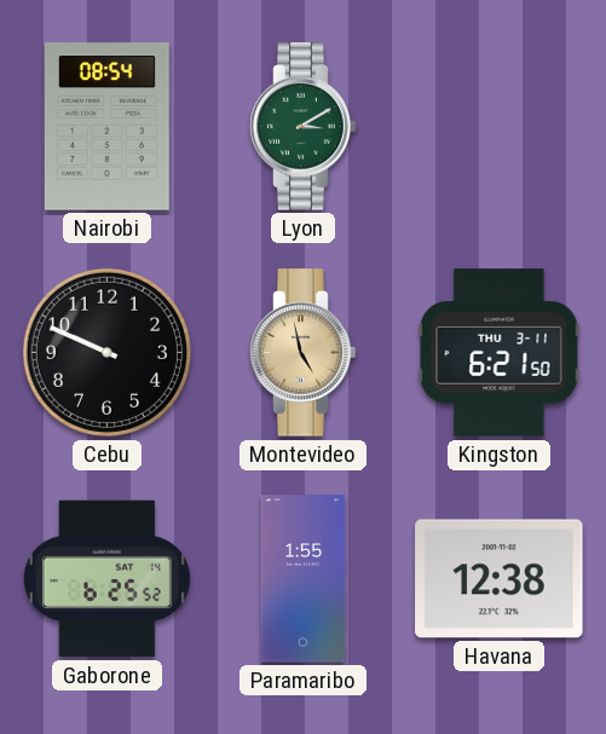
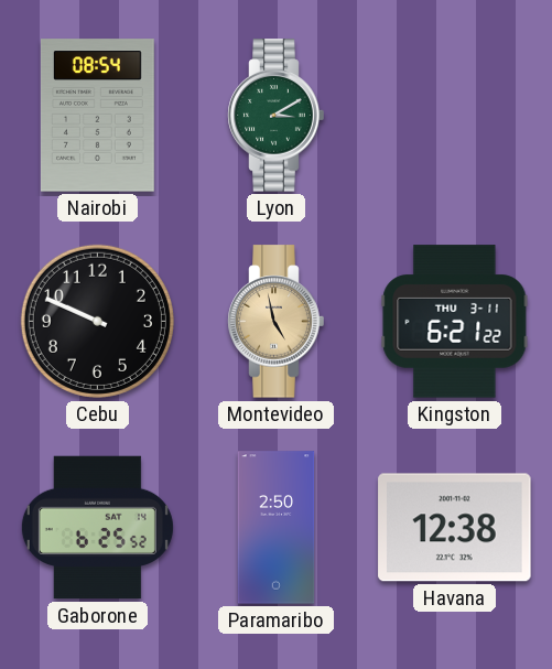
Kingston: 6:21:50 -> 6:21:22 (455, 322)
Paramaribo: 1:55 -> 2:50 (277, 528)
